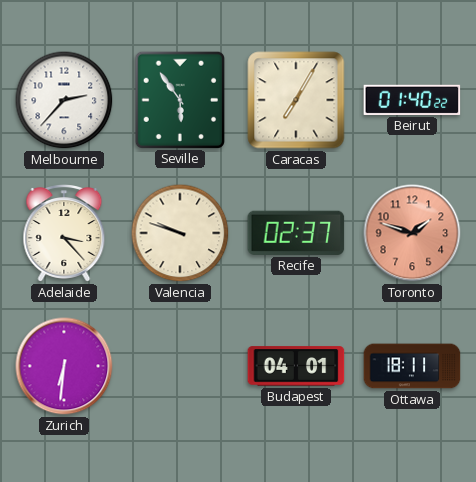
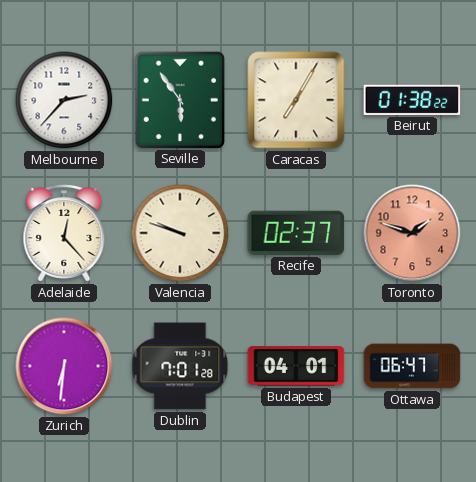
Beirut: 01:40 -> 01:38 (412, 100)
Adelaide: 3:23 -> 12:23 (64, 233)
Dublin: none -> 7:01 (180, 366)
Ottawa: 18:11 -> 06:47 (412, 366)
